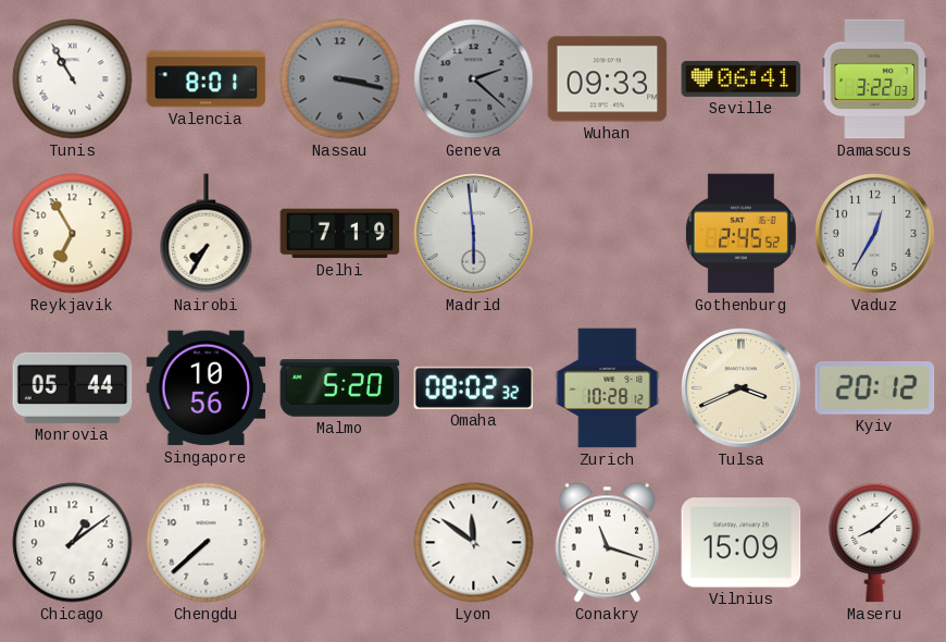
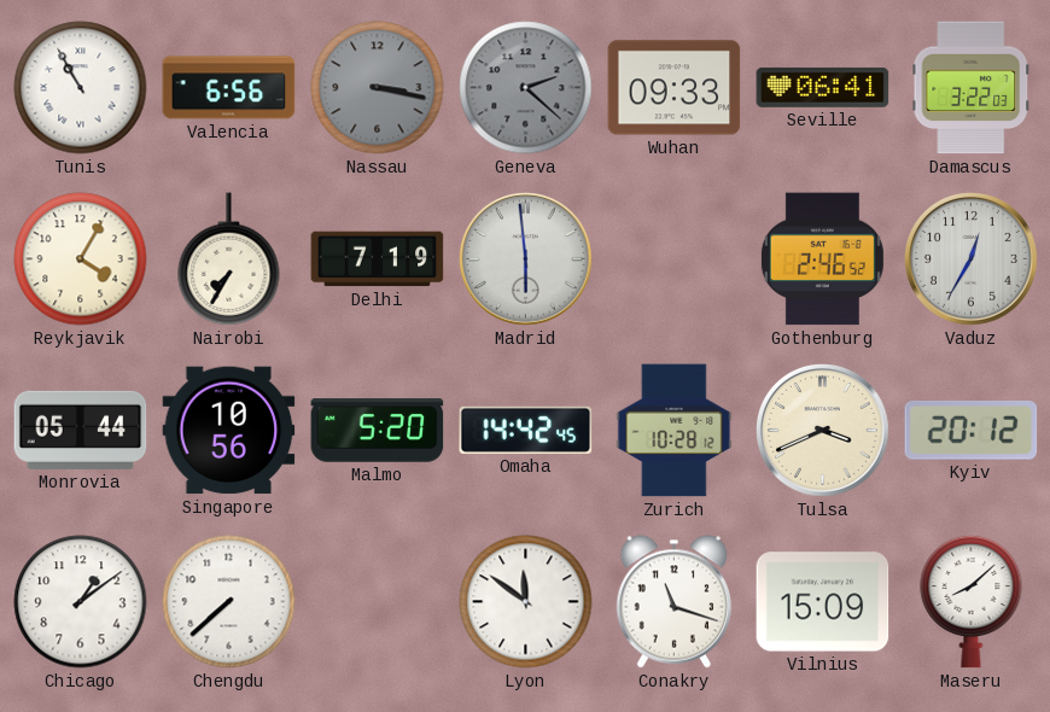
Valencia: 8:01 -> 6:56 (229, 88)
Reykjavik: 6:55 -> 4:05 (81, 259)
Gothenburg: 2:45 -> 2:46 (822, 259)
Omaha: 08:02 -> 14:42 (526, 430)
